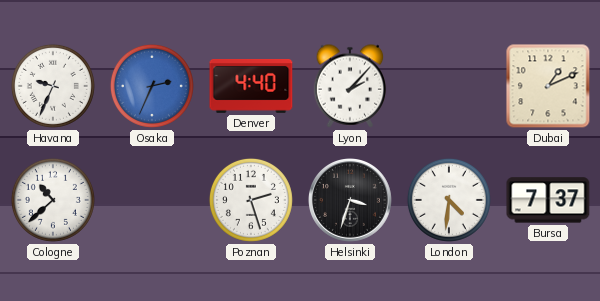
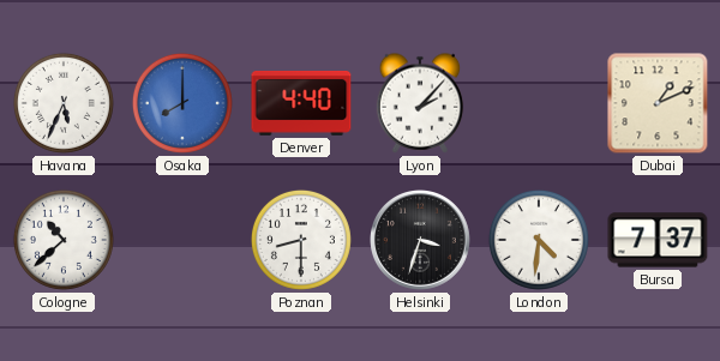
Havana: 9:34 -> 5:34 (64, 103)
Osaka: 2:34 -> 8:00 (182, 103)
Poznan: 2:27 -> 8:30 (301, 240)
